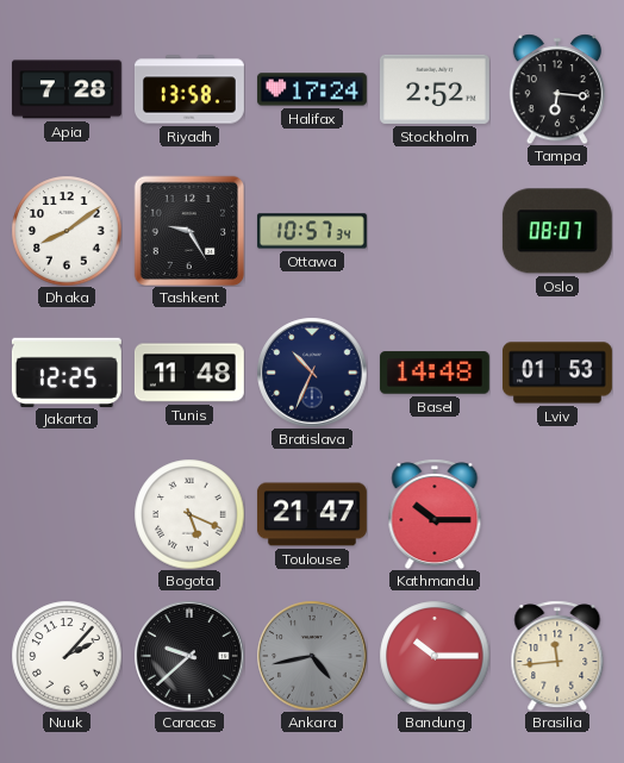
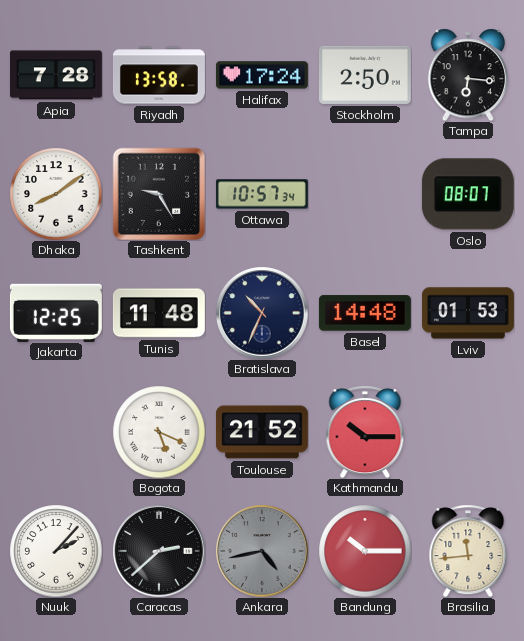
Stockholm: 2:52 -> 2:50 (365, 75)
Toulouse: 21:47 -> 21:52 (262, 432)
Caracas: 9:38 -> 2:38 (159, 551)
